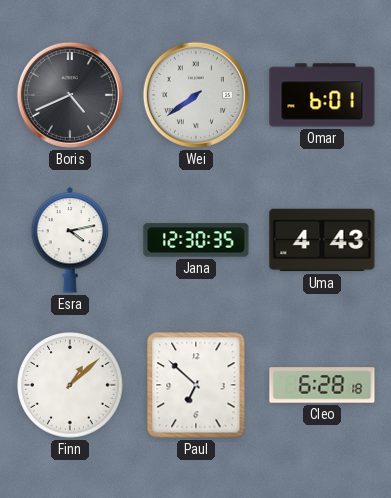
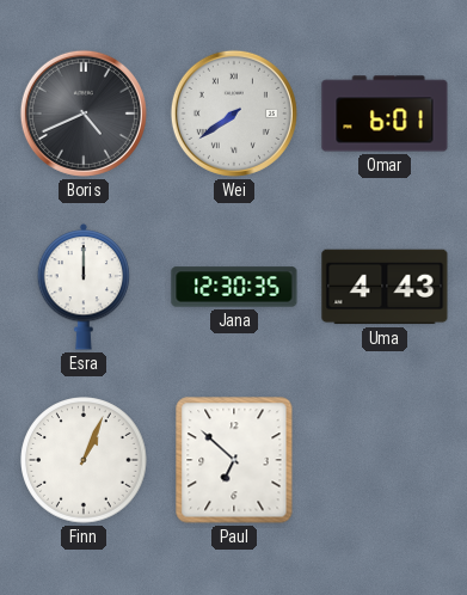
Esra: 4:13 -> 12:00 (84, 287)
Finn: 1:08 -> 1:04 (84, 460)
Cleo: 6:28 -> none (322, 385)
